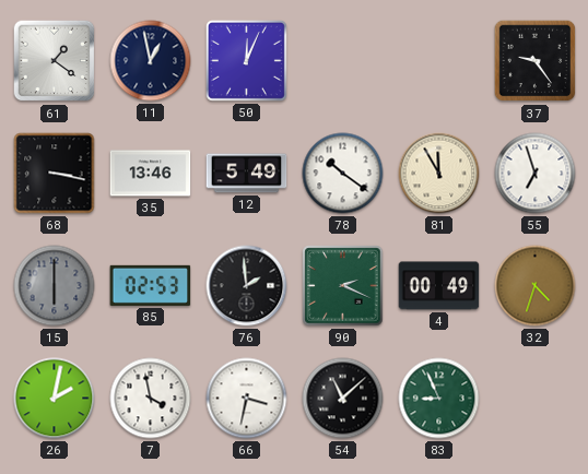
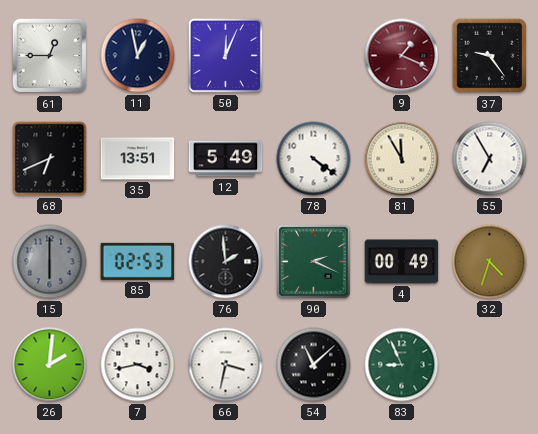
61: 1:21 -> 12:45 (50, 56)
9: none -> 1:19 (402, 56)
68: 3:17 -> 6:41 (50, 159)
35: 13:46 -> 13:51 (138, 159)
78: 10:21 -> 4:21 (314, 159)
55: 6:57 -> 6:55 (490, 159)
26: 2:02 -> 2:01 (50, 365)
7: 3:58 -> 3:43 (138, 365)
